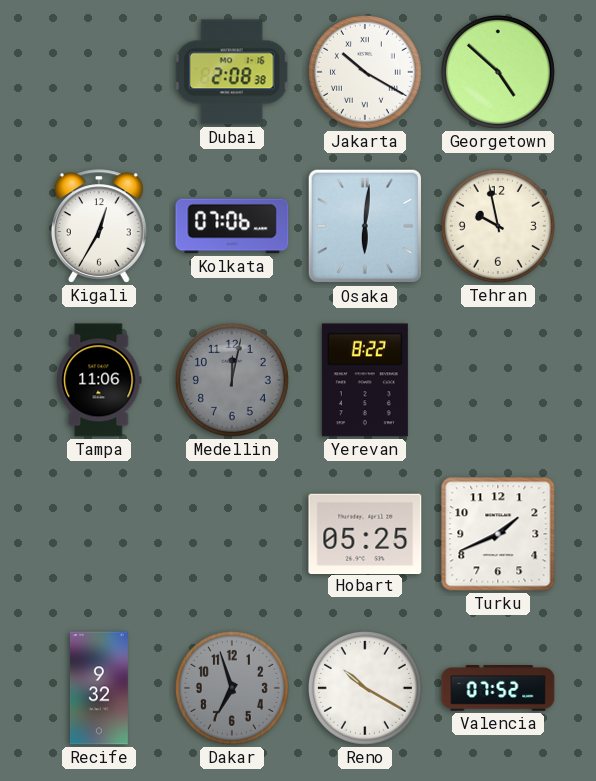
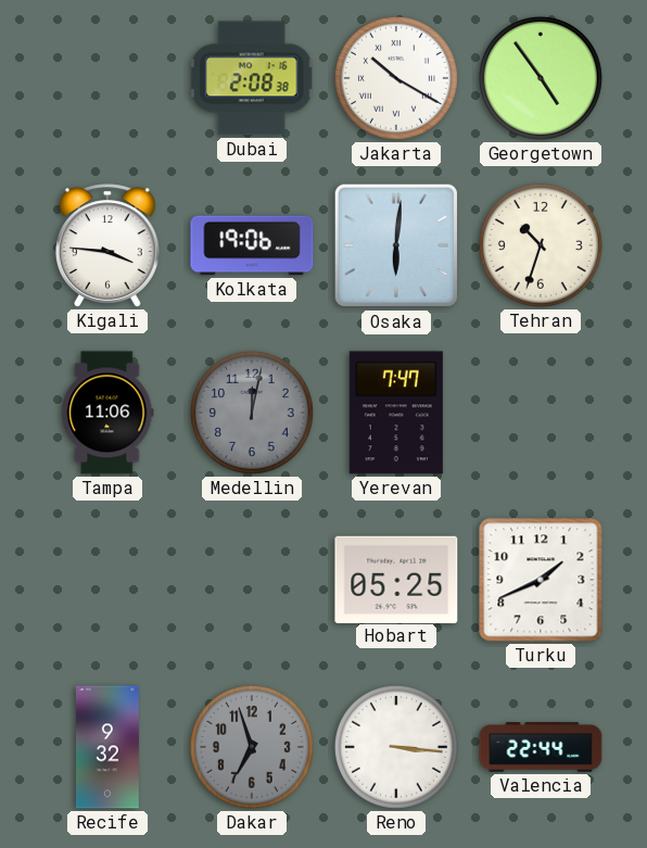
Georgetown: 4:52 -> 4:54 (541, 78)
Kigali: 12:35 -> 3:46 (107, 245)
Kolkata: 07:06 -> 19:06 (252, 245)
Tehran: 9:58 -> 10:33 (541, 245)
Yerevan: 8:22 -> 7:47 (396, 413)
Reno: 10:20 -> 3:16 (396, 747)
Valencia: 07:52 -> 22:44 (541, 747)
